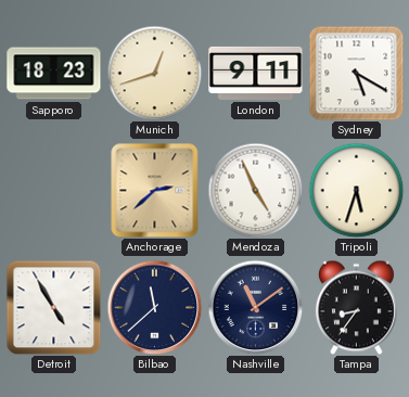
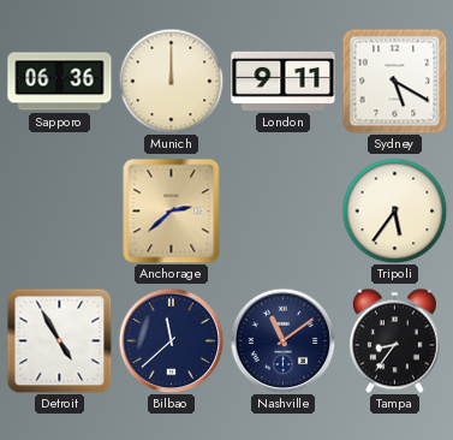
Sapporo: 18:23 -> 06:36 (60, 82)
Munich: 12:42 -> 12:00 (171, 81)
Mendoza: 4:56 -> none (255, 190)
Tripoli: 5:33 -> 5:36 (394, 210)
